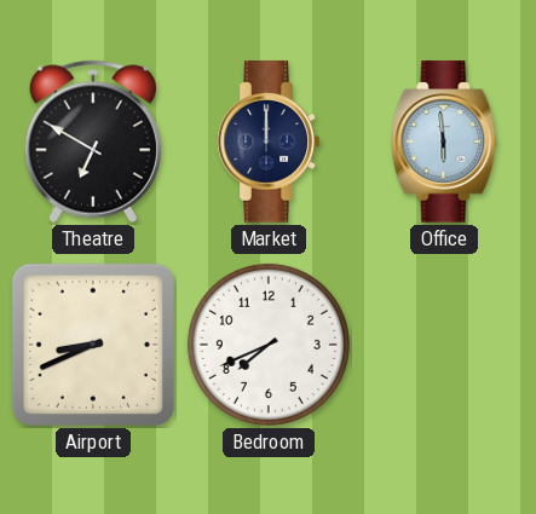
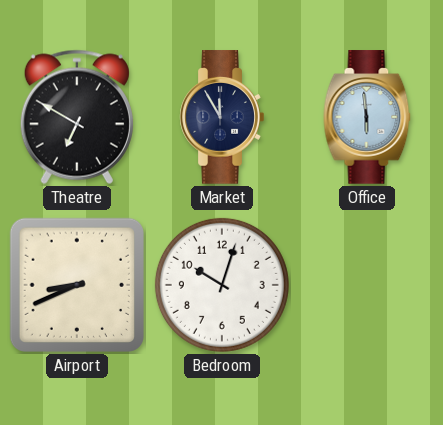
Market: 12:00 -> 11:55 (222, 117)
Bedroom: 7:41 -> 10:03 (222, 285)
